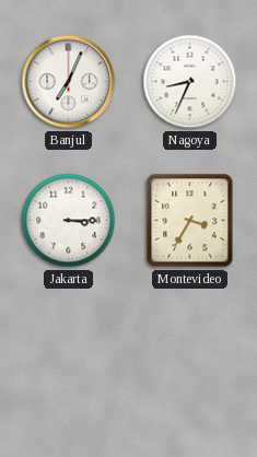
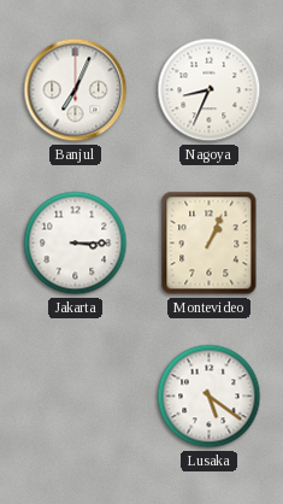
Montevideo: 3:35 -> 1:04 (210, 244)
Lusaka: none -> 5:21 (210, 397)
